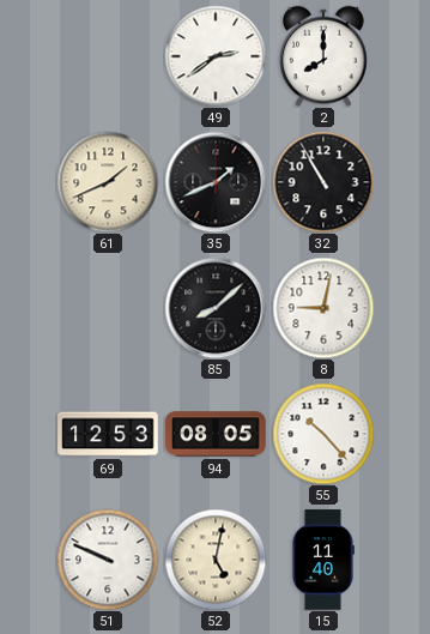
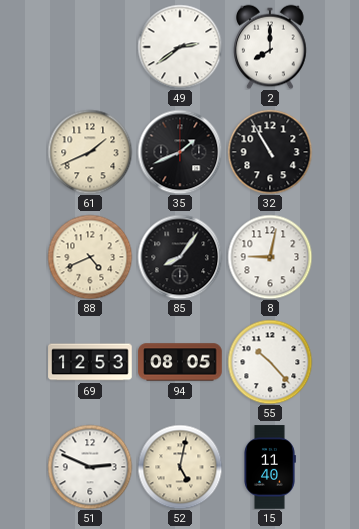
88: none -> 4:41 (90, 257)
85: 8:08 -> 8:06 (180, 257)
51: 9:49 -> 2:49 (90, 467)
